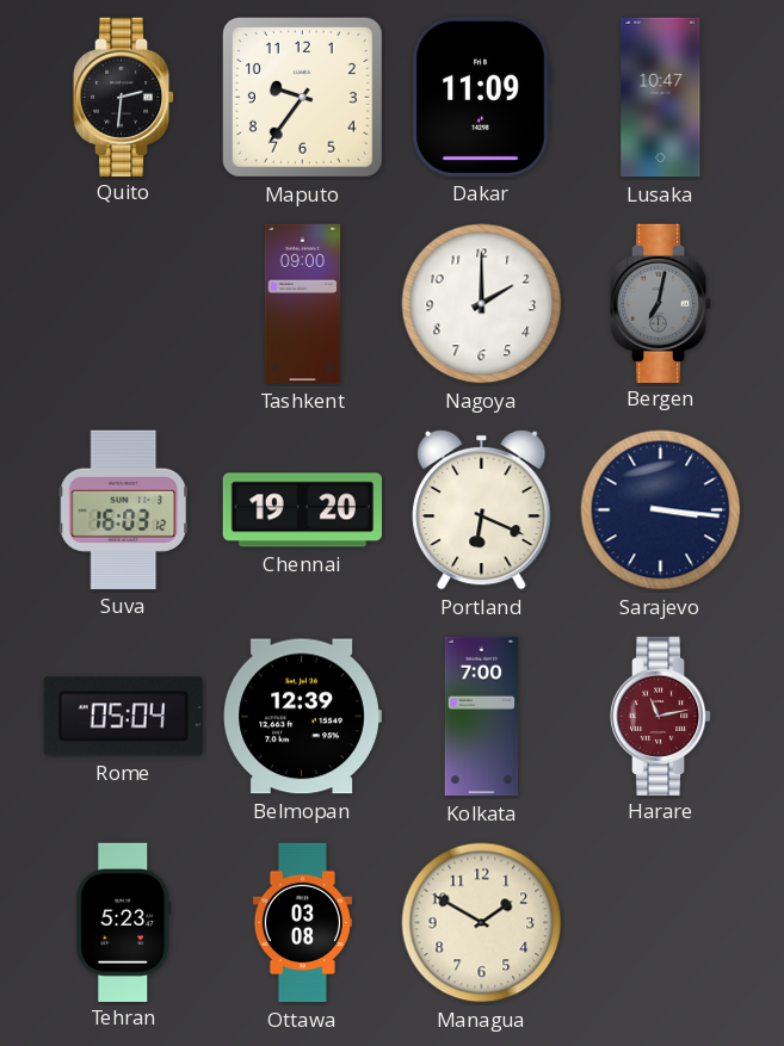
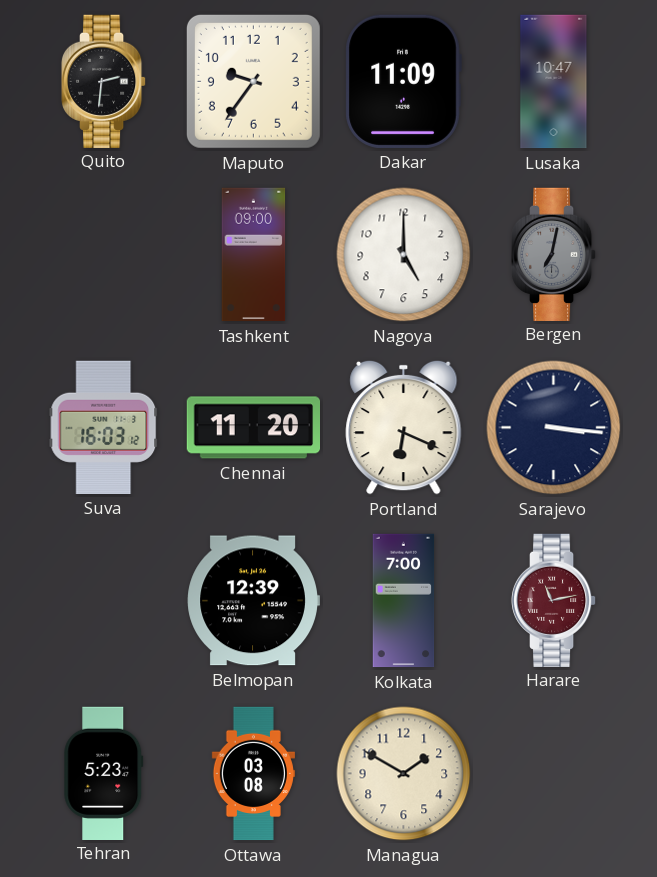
Nagoya: 2:00 -> 5:00 (404, 255)
Chennai: 19:20 -> 11:20 (253, 428)
Rome: 05:04 -> none (123, 717)
